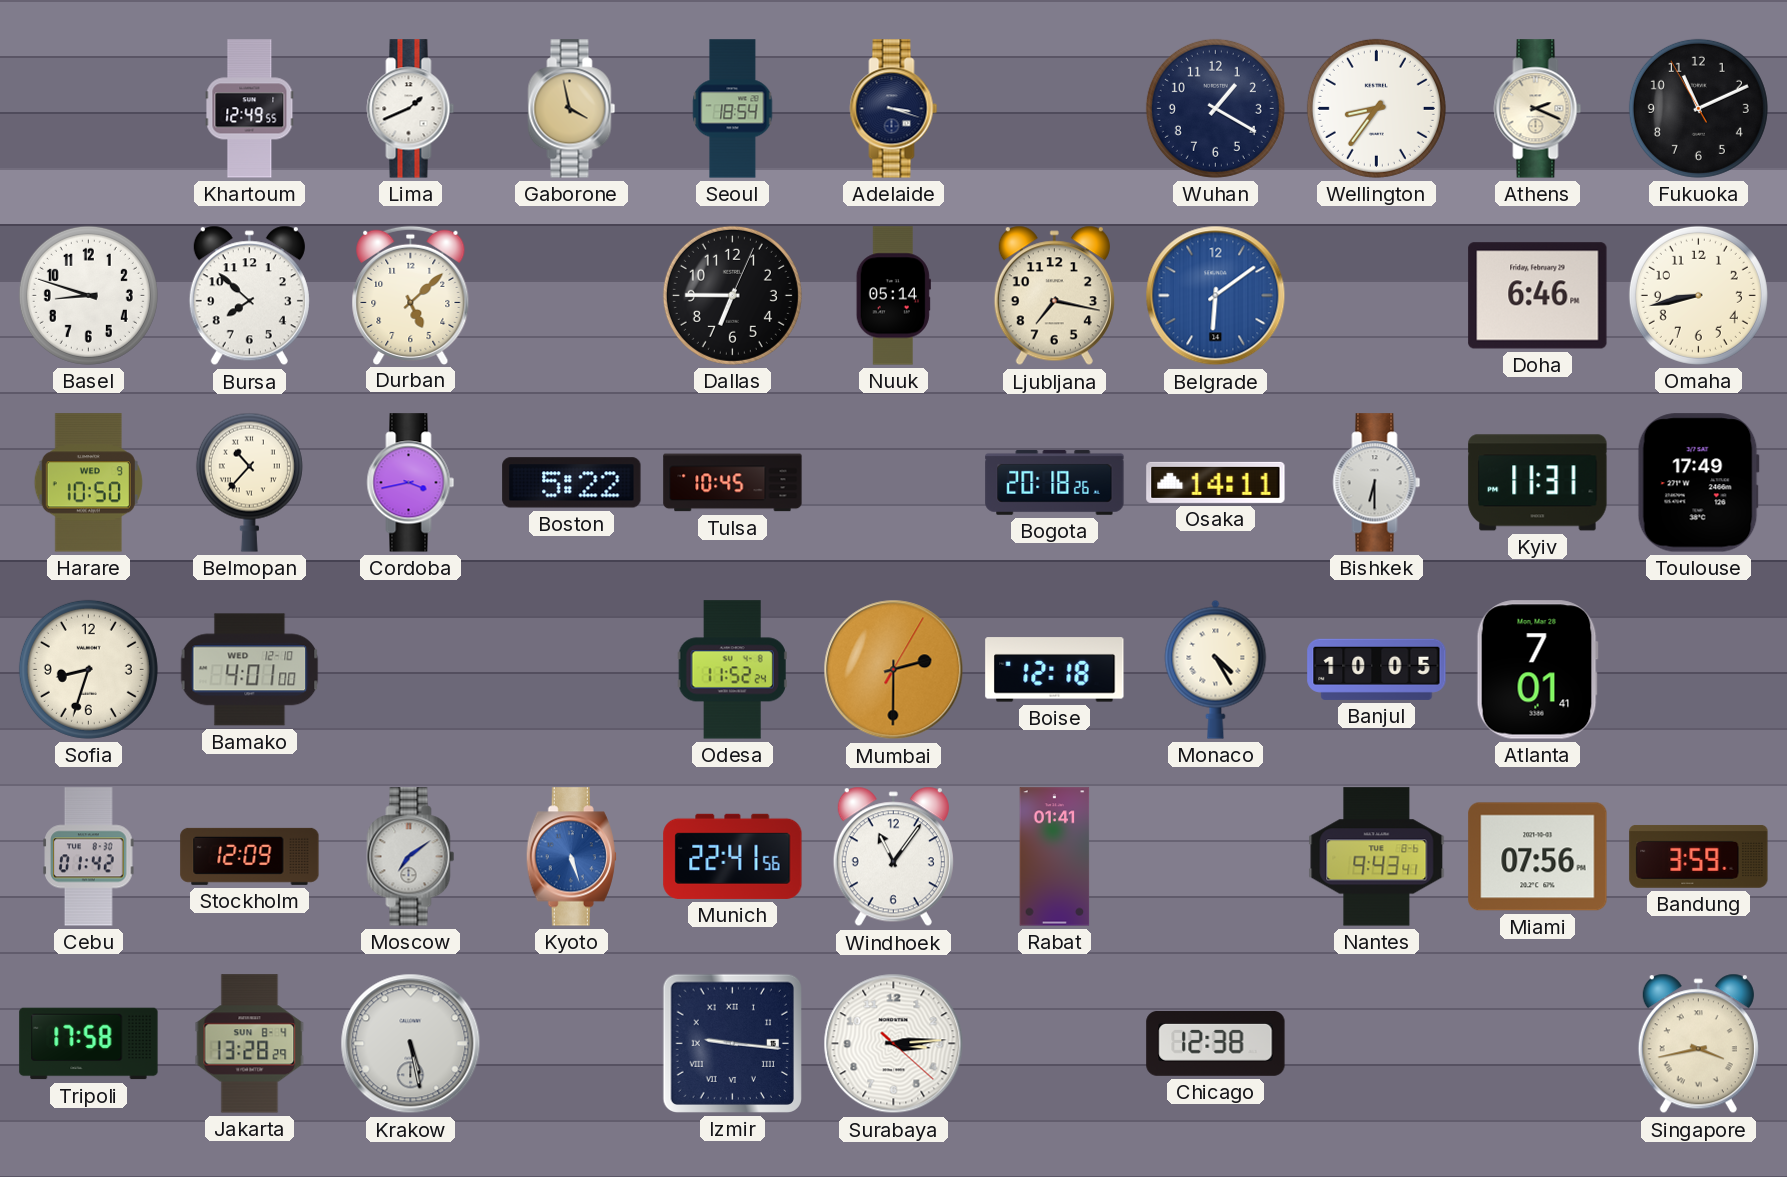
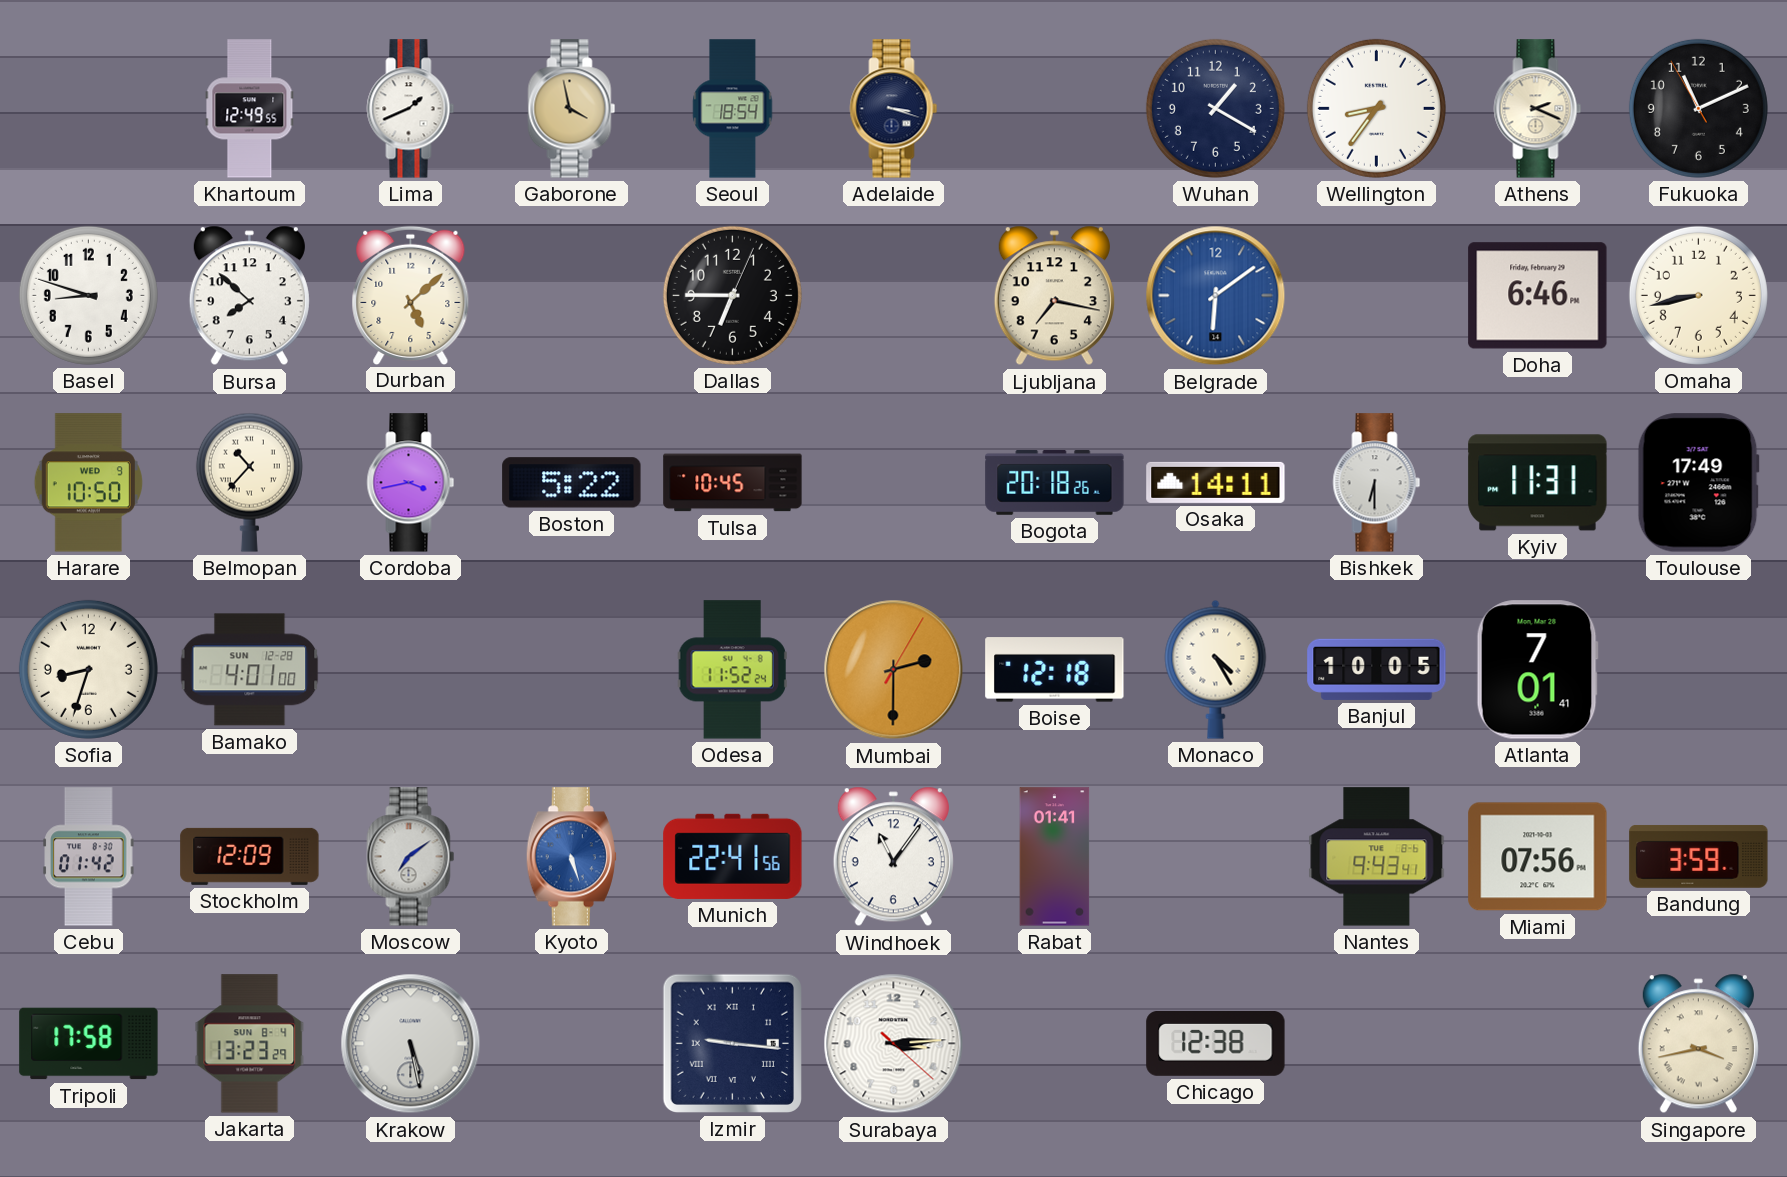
Nuuk: 05:14 -> none (893, 296)
Bamako date: WED 12-10 -> SUN 12-28 (250, 670)
Jakarta: 13:28 -> 13:23 (250, 1044)
